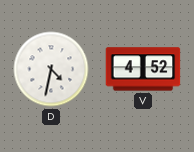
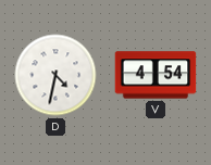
V: 4:52 -> 4:54 (156, 75)
